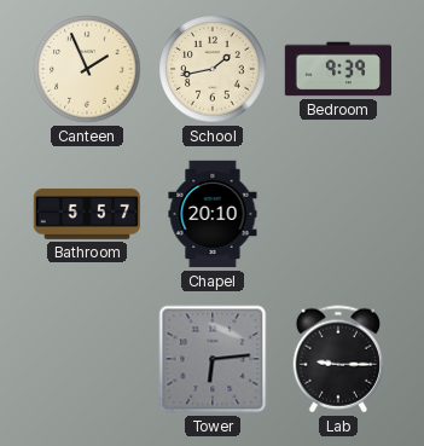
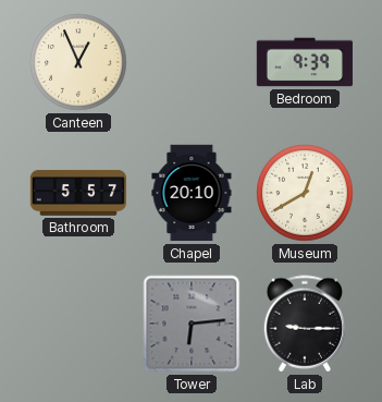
Canteen: 1:56 -> 12:56 (78, 62)
School: 1:43 -> none (213, 69)
Museum: none -> 12:40 (305, 193)
